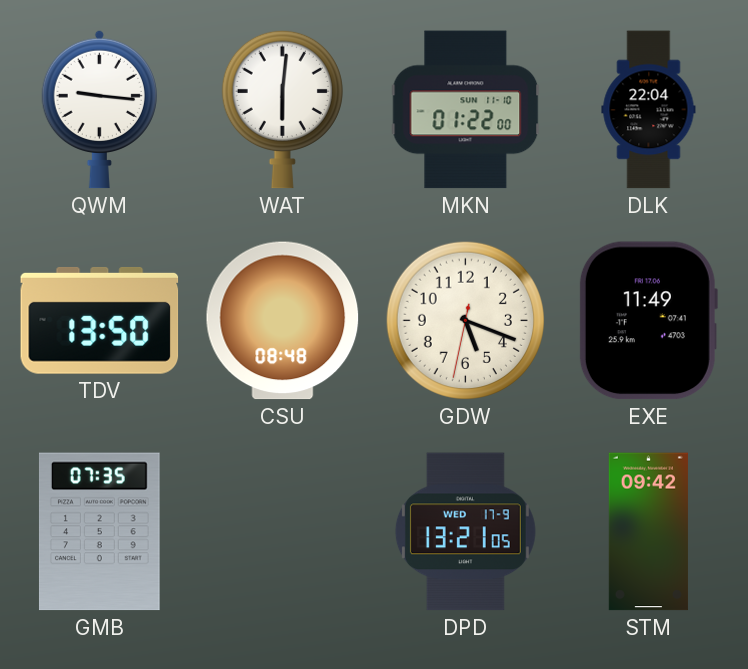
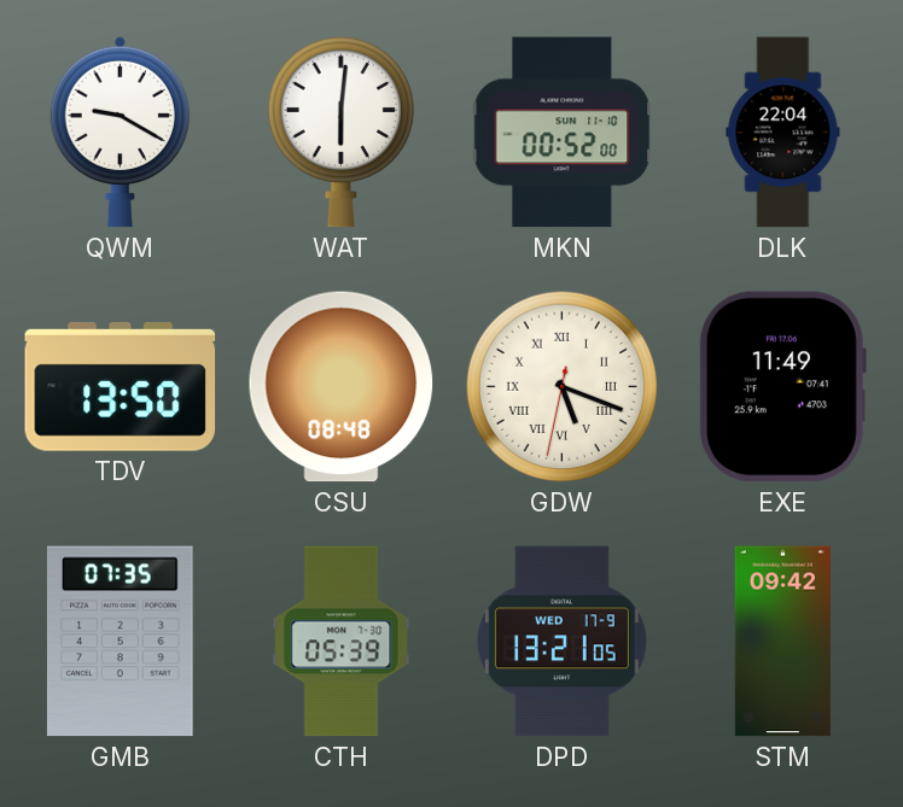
QWM: 9:16 -> 9:20 (120, 131)
MKN: 01:22 -> 00:52 (563, 133)
GDW numerals: Arabic -> Roman (561, 386)
CTH: none -> 05:39 (342, 642)
